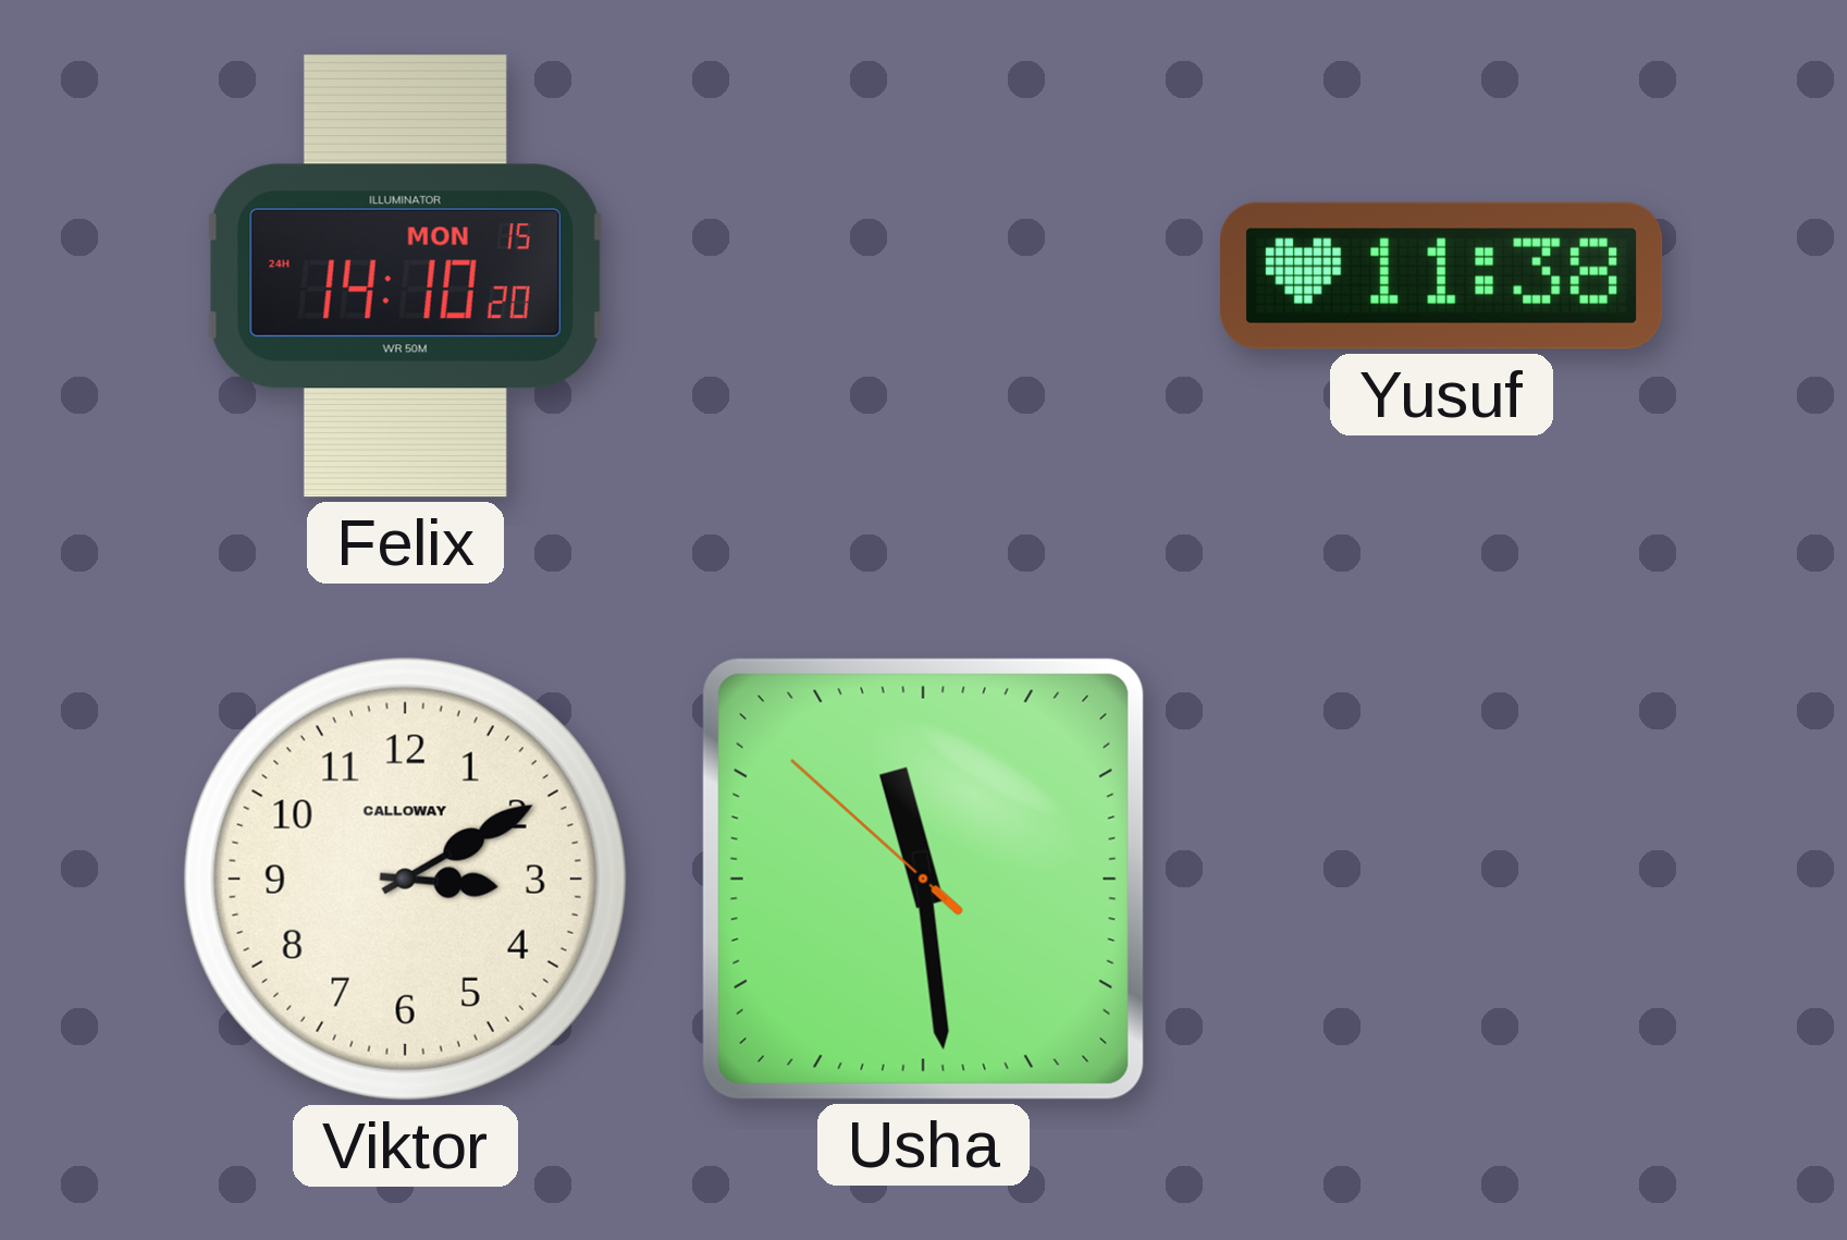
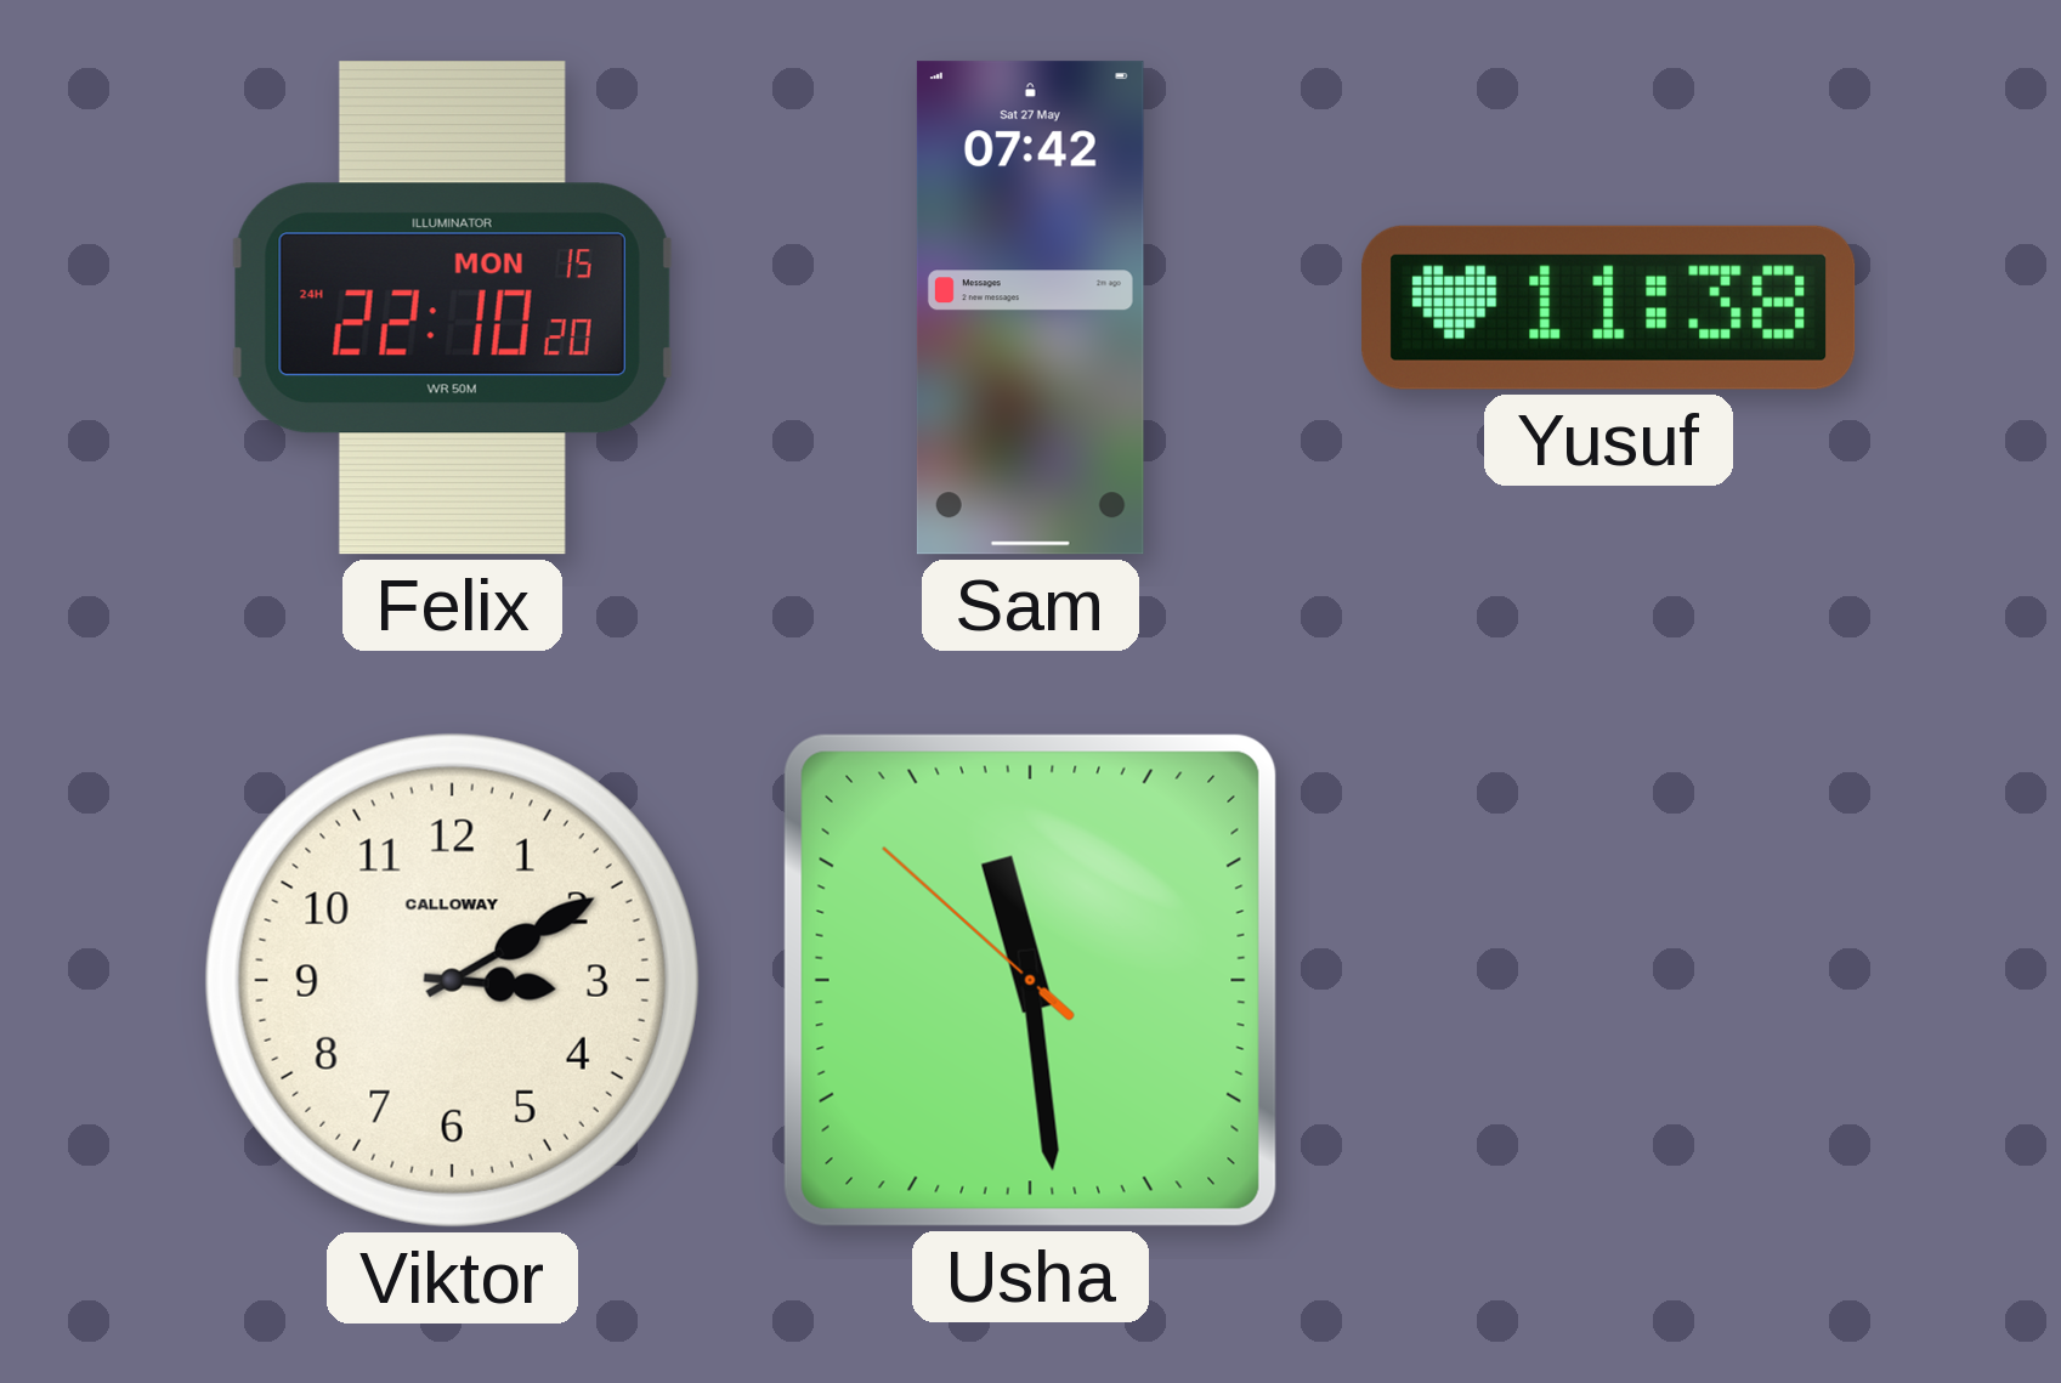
Felix: 14:10 -> 22:10 (452, 308)
Sam: none -> 07:42 (1030, 308)
